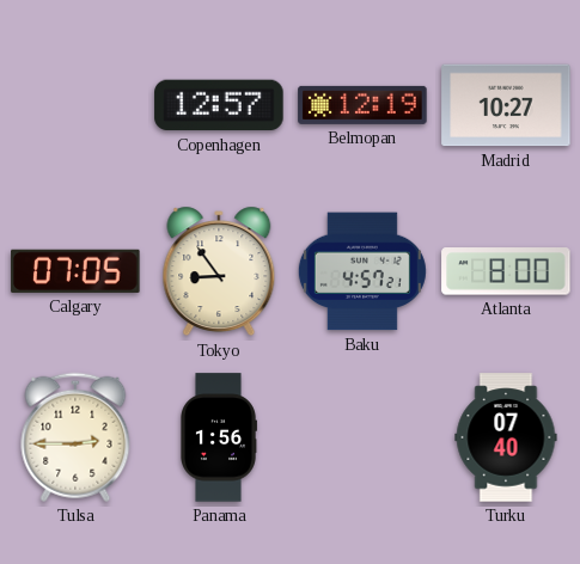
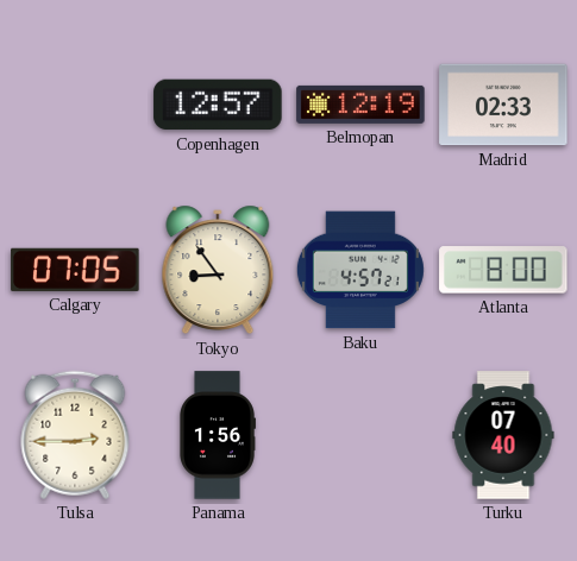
Madrid: 10:27 -> 02:33 (503, 105)
